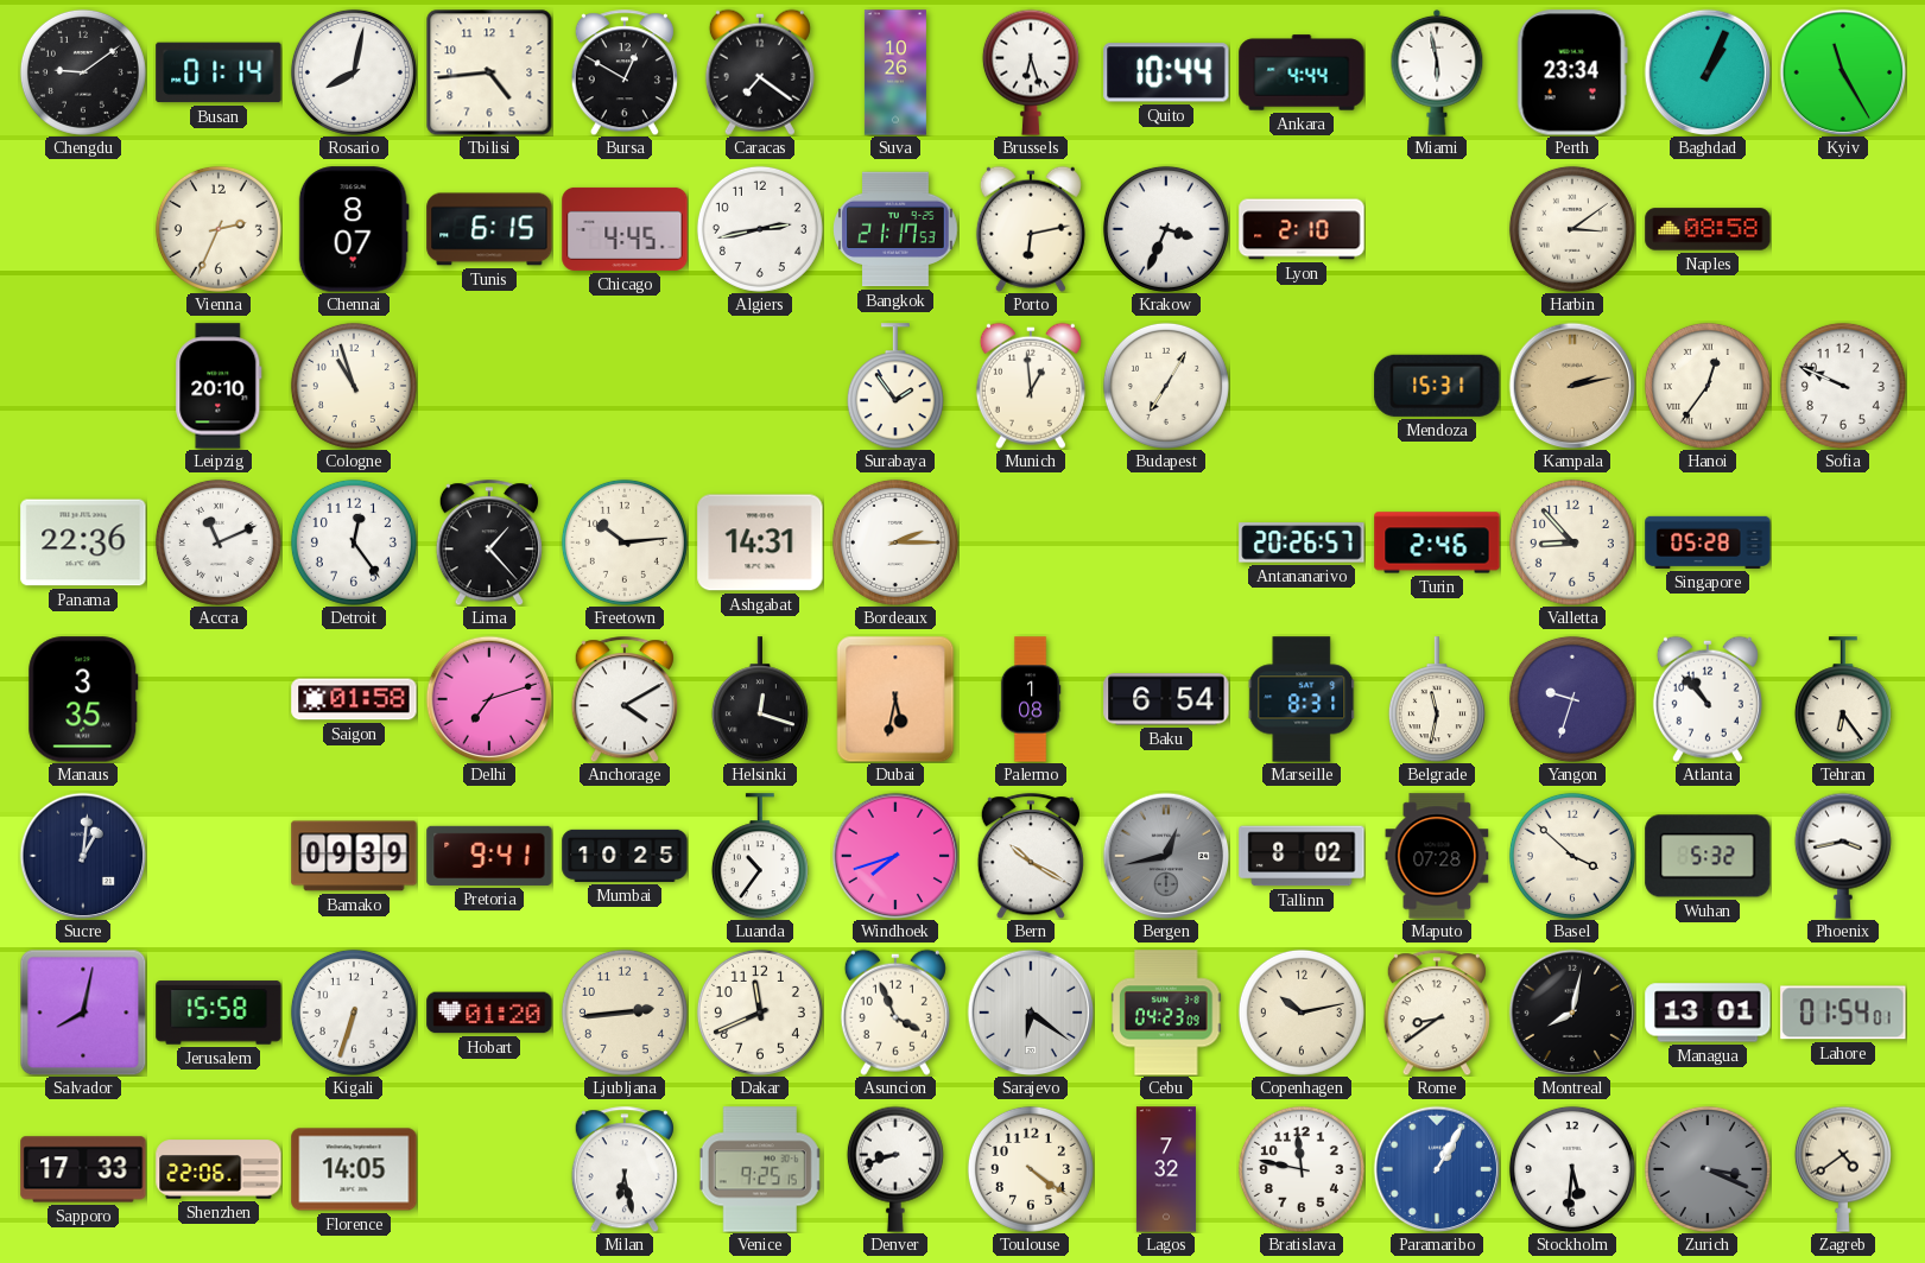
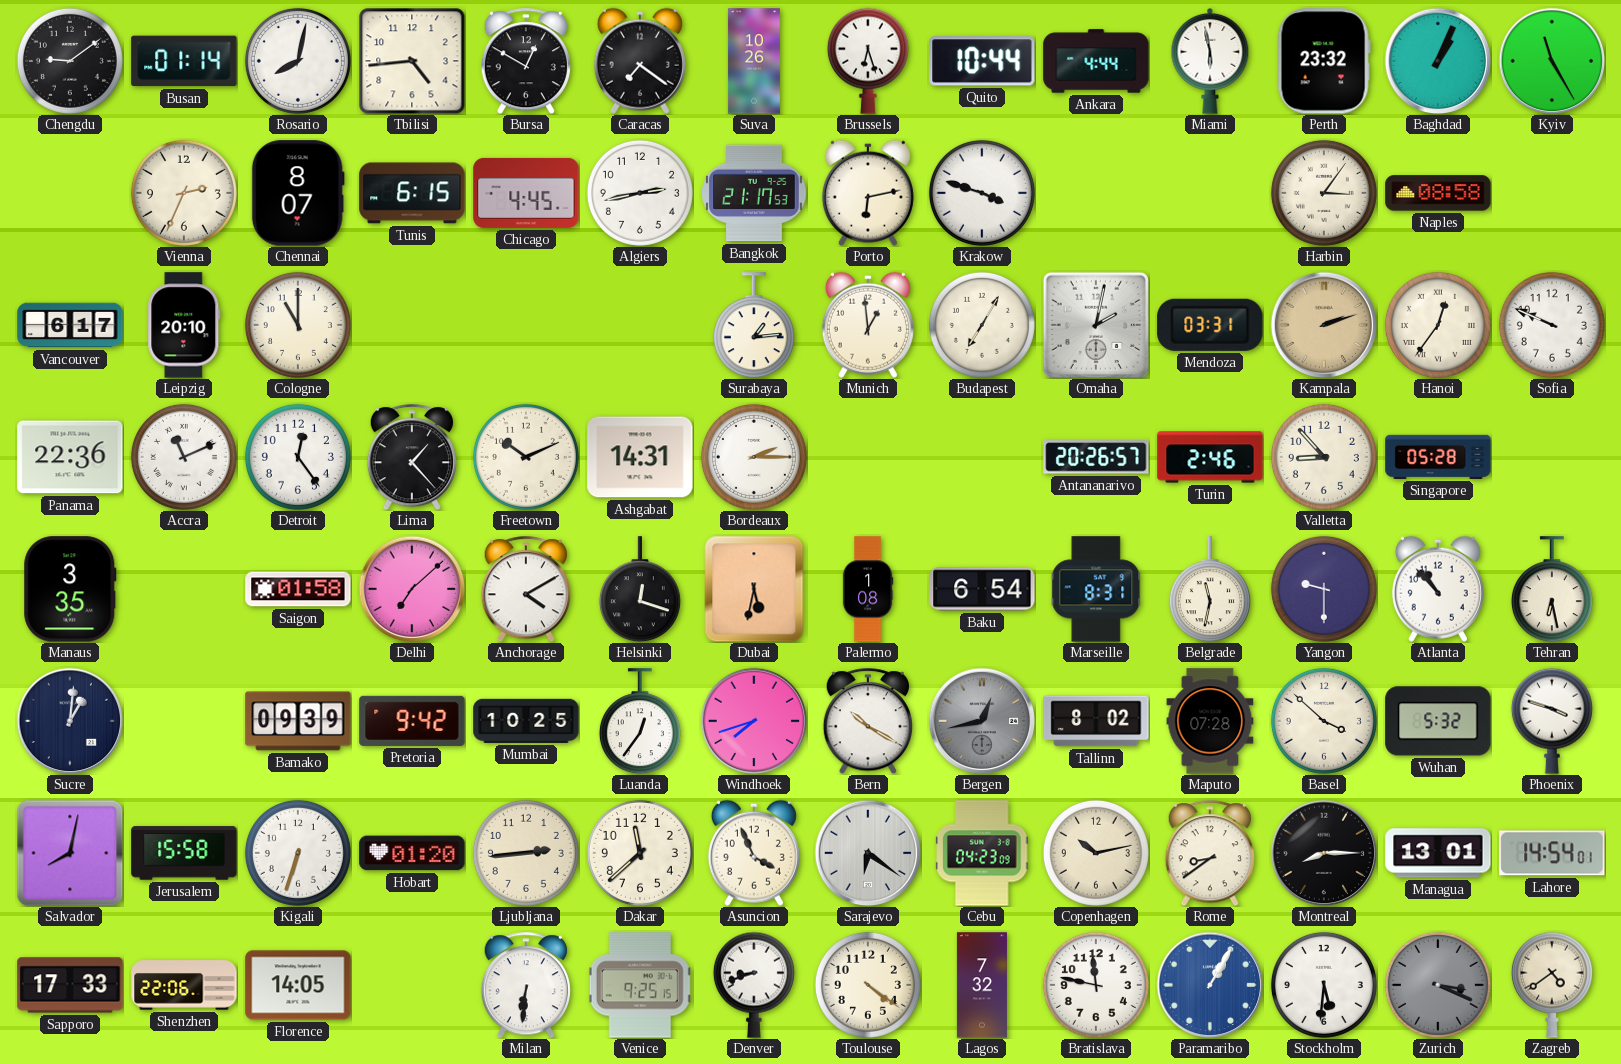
Perth: 23:34 -> 23:32 (1324, 61)
Krakow: 3:34 -> 3:48 (982, 193)
Lyon: 2:10 -> none (1302, 229)
Harbin: 3:09 -> 3:06 (1324, 193)
Vancouver: none -> 6:17 (70, 325)
Cologne: 10:57 -> 11:00 (298, 325)
Surabaya: 1:54 -> 1:14 (754, 325)
Omaha: none -> 2:02 (1096, 325)
Mendoza: 15:31 -> 03:31 (1210, 325)
Kampala: 2:13 -> 2:12 (1324, 325)
Freetown: 10:14 -> 10:11 (526, 457)
Delhi: 7:12 -> 7:08 (412, 589)
Yangon: 9:33 -> 9:30 (1324, 589)
Tehran: 6:24 -> 6:28 (1552, 589)
Pretoria: 9:41 -> 9:42 (412, 721)
Luanda: 10:36 -> 12:36 (640, 721)
Phoenix: 3:43 -> 3:48 (1552, 721)
Dakar: 11:41 -> 11:38 (640, 853)
Montreal: 8:02 -> 8:15 (1324, 853)
Lahore: 01:54 -> 14:54 (1552, 853)
Milan: 6:28 -> 6:31 (526, 985)
